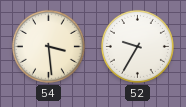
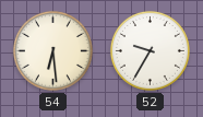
54: 3:29 -> 6:29 (52, 50)
